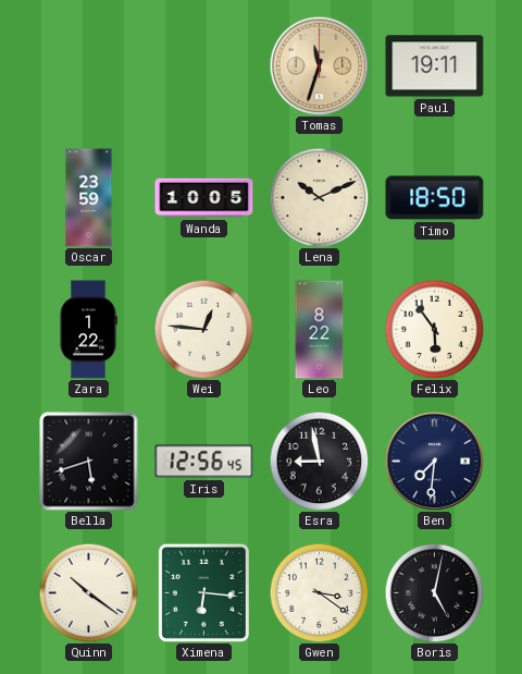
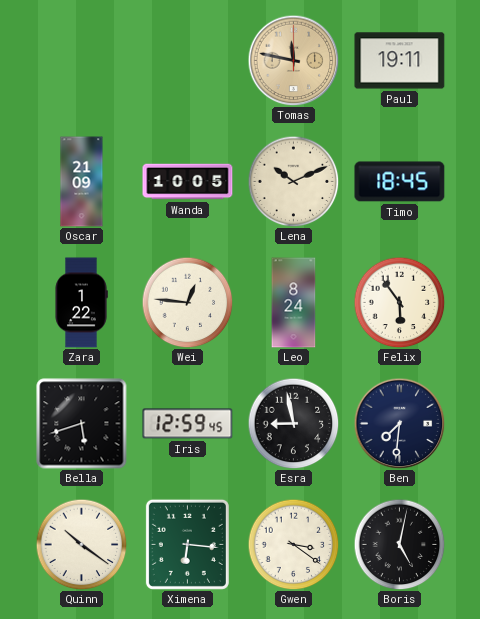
Tomas: 11:33 -> 11:47 (293, 60)
Oscar: 23:59 -> 21:09 (82, 182)
Timo: 18:50 -> 18:45 (400, 182)
Leo: 8:22 -> 8:24 (294, 303)
Iris: 12:56 -> 12:59 (188, 424)
